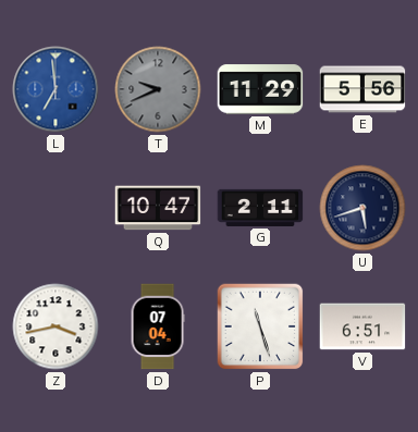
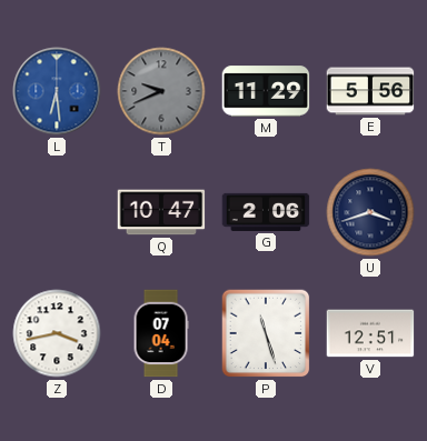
L: 6:59 -> 6:29 (57, 91)
G: 2:11 -> 2:06 (266, 212)
U: 5:42 -> 3:42 (370, 212)
V: 6:51 -> 12:51 (370, 333)
